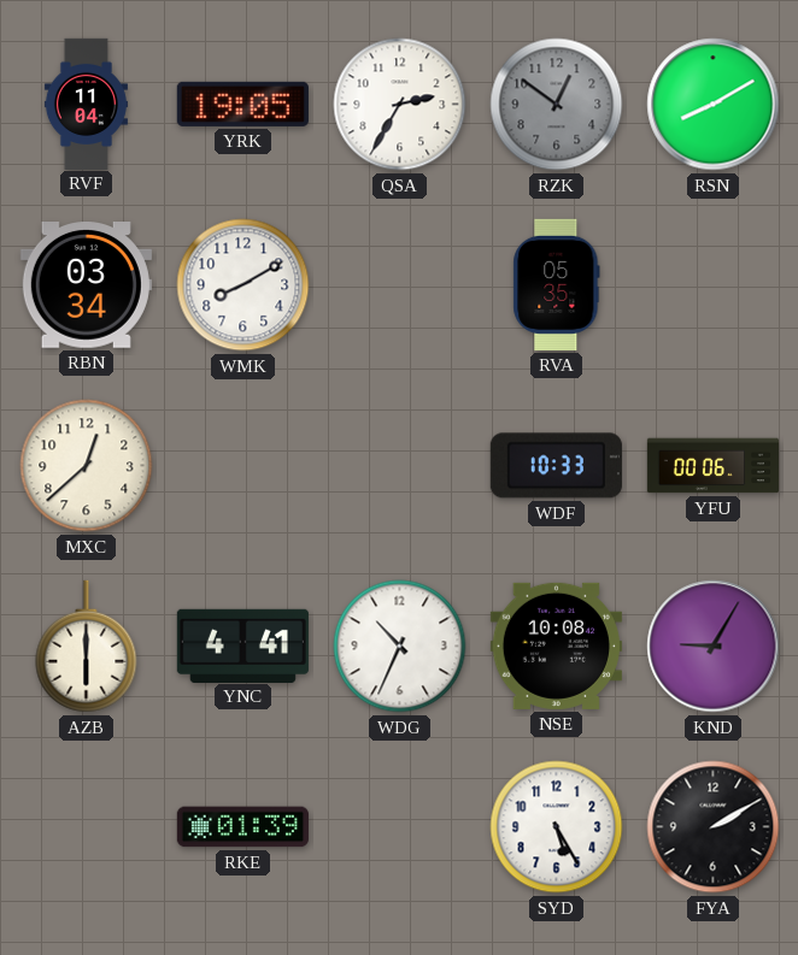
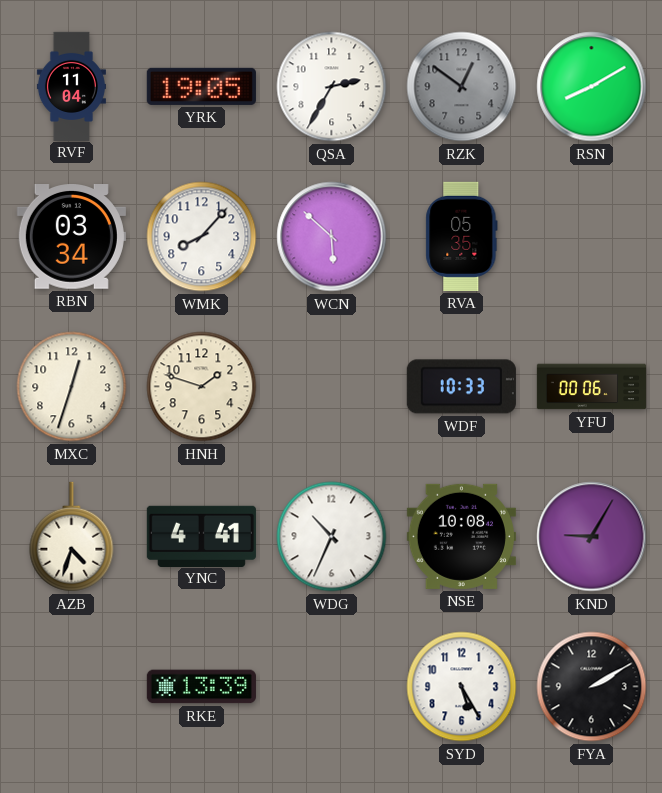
WMK: 8:10 -> 8:07 (202, 237)
WCN: none -> 5:52 (332, 237)
MXC: 12:38 -> 12:33 (72, 387)
HNH: none -> 1:48 (202, 387)
AZB: 6:00 -> 4:33 (72, 537)
RKE: 01:39 -> 13:39 (201, 687)
